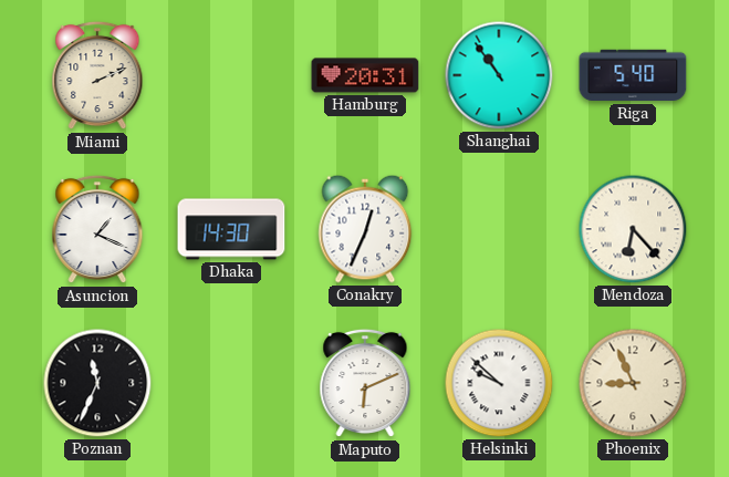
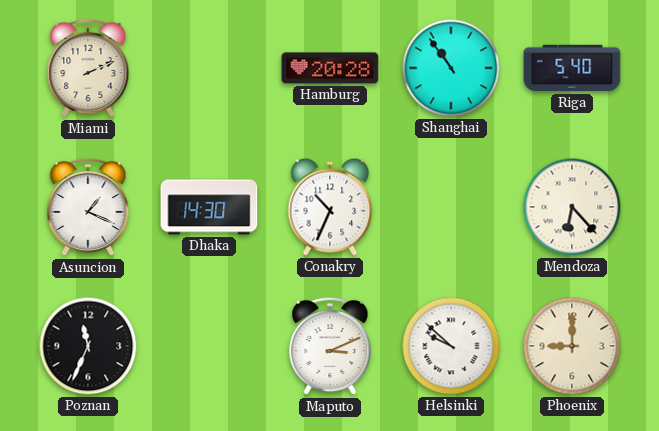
Hamburg: 20:31 -> 20:28 (330, 68)
Conakry: 12:34 -> 10:34 (330, 207)
Maputo: 6:11 -> 3:11 (330, 346)
Phoenix: 8:56 -> 9:00 (572, 346)
